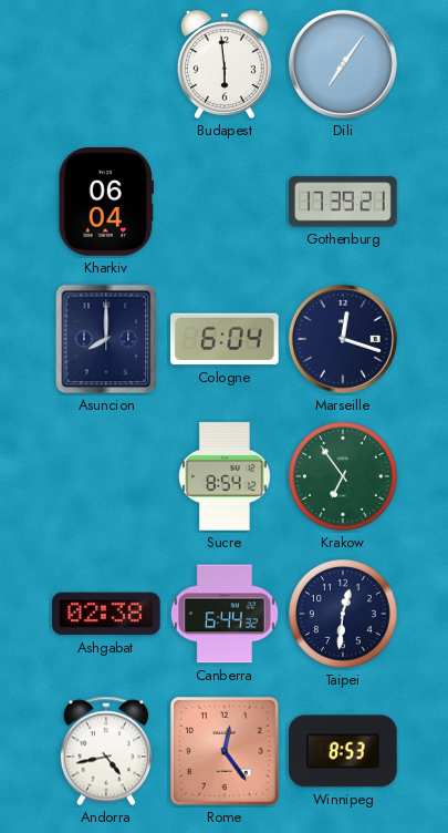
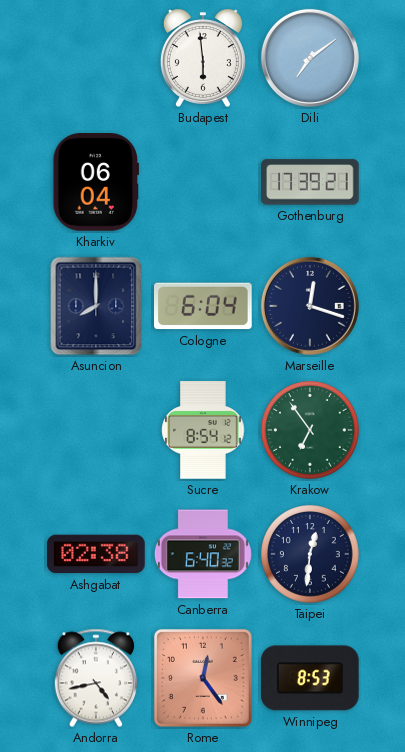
Dili: 7:06 -> 7:09 (310, 58)
Canberra: 6:44 -> 6:40 (203, 554)
